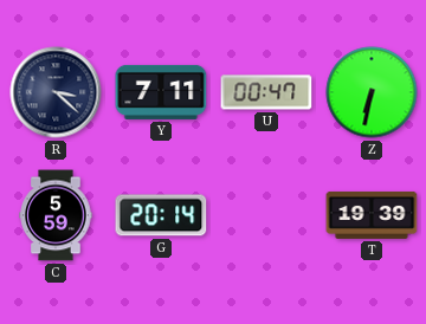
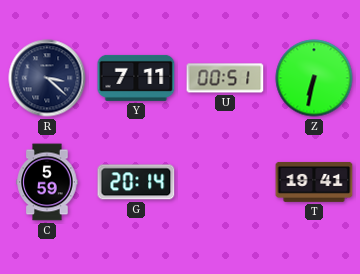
U: 00:47 -> 00:51 (225, 78)
T: 19:39 -> 19:41 (314, 182)
